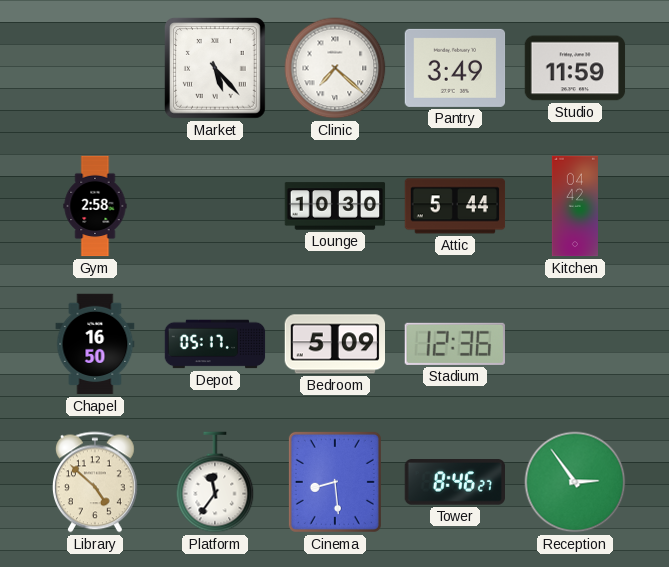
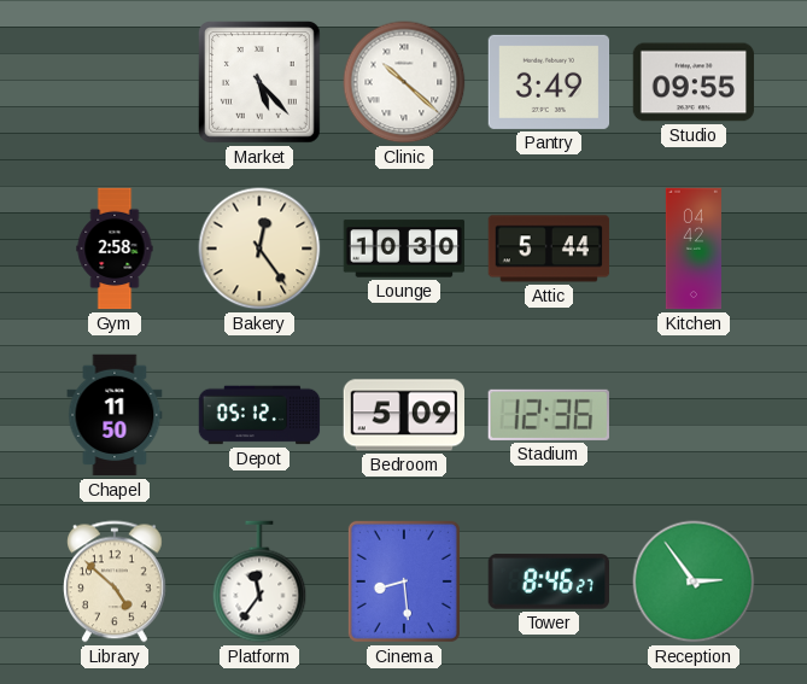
Clinic: 7:22 -> 10:22 (404, 82)
Studio: 11:59 -> 09:55 (694, 82)
Bakery: none -> 12:24 (259, 249)
Chapel: 16:50 -> 11:50 (115, 415)
Depot: 05:17 -> 05:12 (259, 415)
